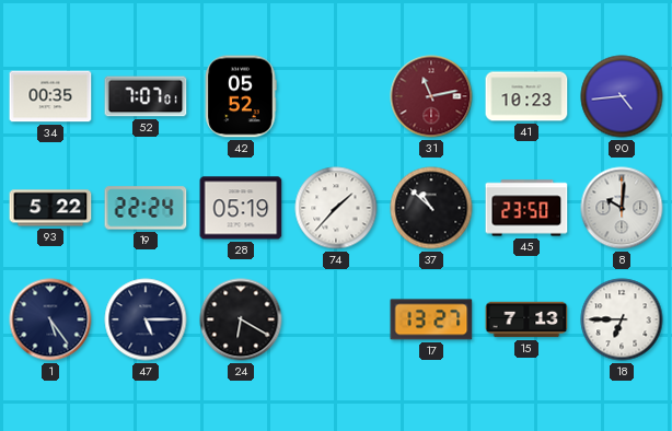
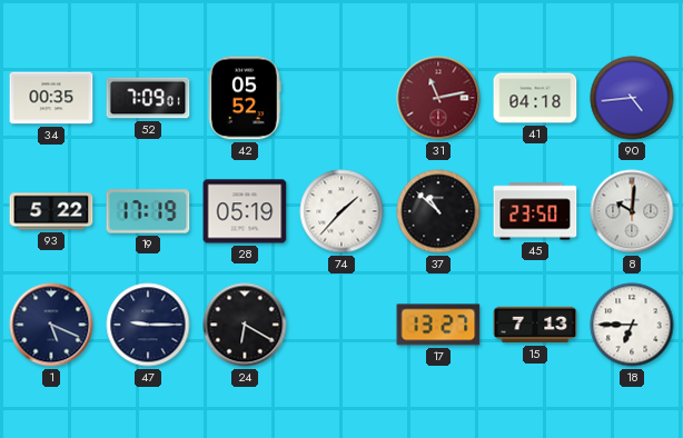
52: 7:07 -> 7:09 (148, 98)
41: 10:23 -> 04:18 (535, 98)
19: 22:24 -> 17:19 (148, 211)
1: 5:24 -> 5:19 (51, 325)
47: 5:15 -> 9:15 (148, 325)
